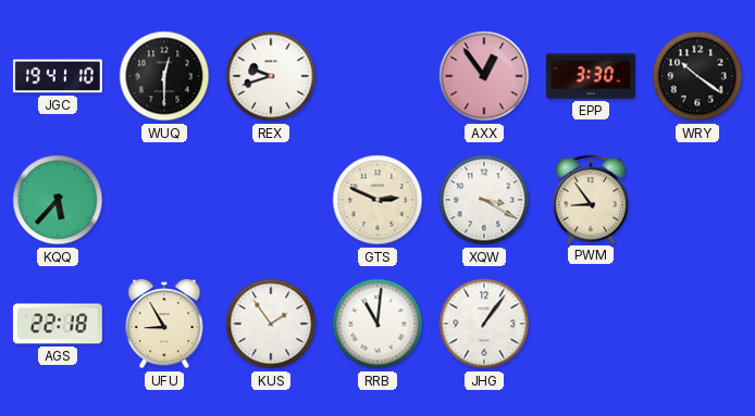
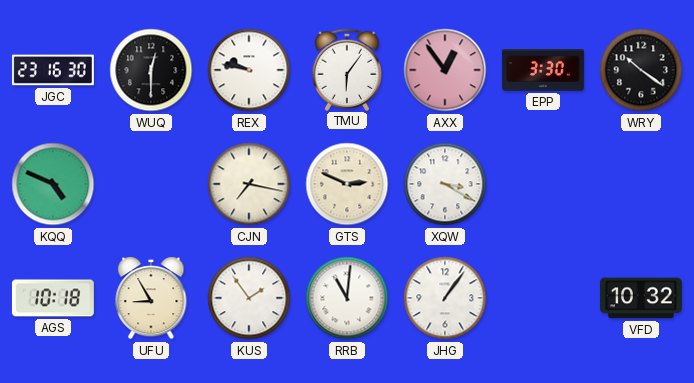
JGC: 19:41 -> 23:16 (53, 70)
REX: 9:42 -> 9:47 (249, 70)
TMU: none -> 6:06 (346, 69)
KQQ: 5:37 -> 4:49 (53, 184)
CJN: none -> 7:17 (249, 184)
PWM: 8:54 -> none (590, 199)
AGS: 22:18 -> 10:18 (53, 298)
VFD: none -> 10:32 (641, 298)
